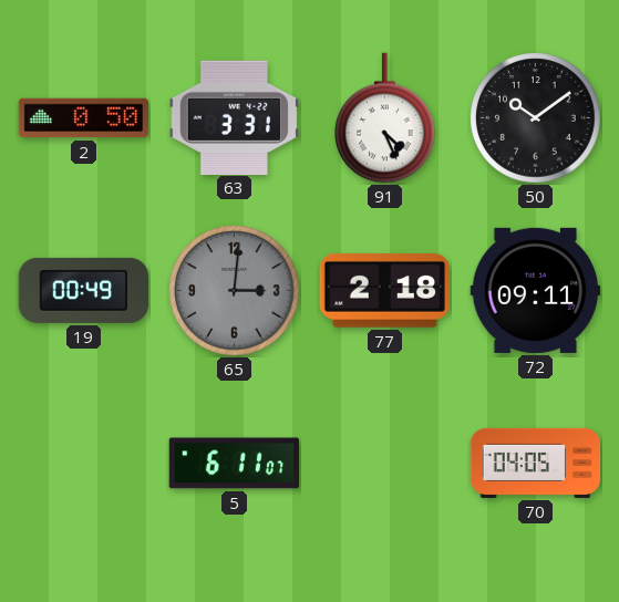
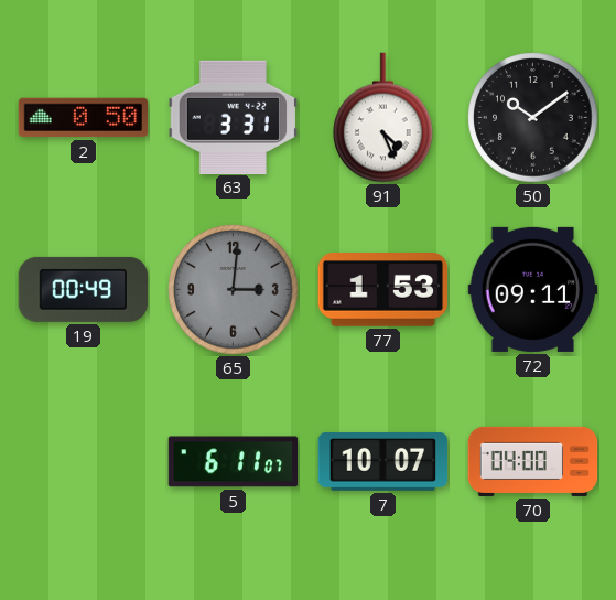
77: 2:18 -> 1:53 (382, 290)
7: none -> 10:07 (383, 461)
70: 04:05 -> 04:00 (533, 461)
